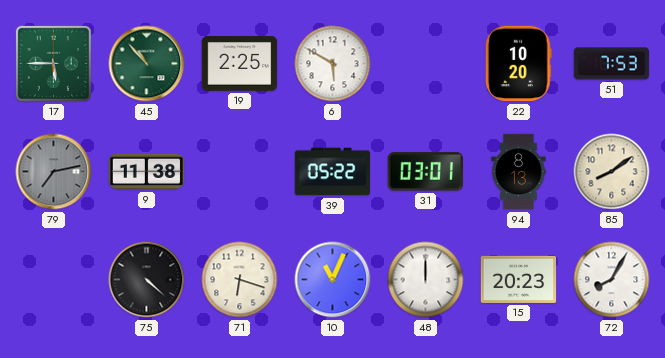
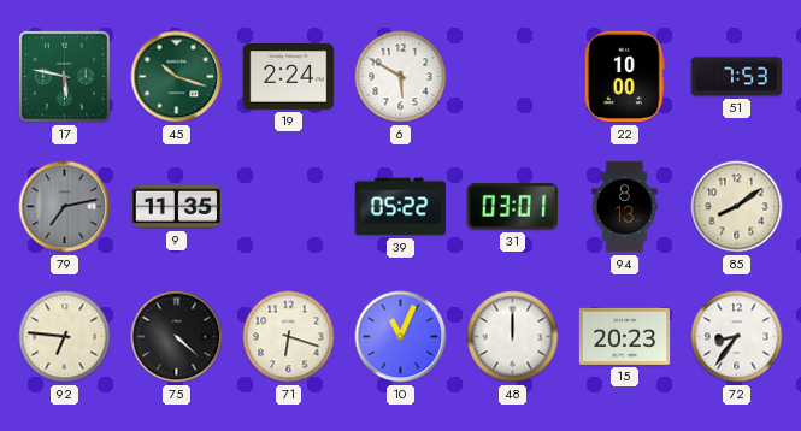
17: 5:45 -> 5:47 (64, 76)
45: 10:53 -> 10:18 (177, 77)
19: 2:25 -> 2:24 (289, 77)
22: 10:20 -> 10:00 (624, 77)
9: 11:38 -> 11:35 (177, 207)
92: none -> 6:46 (65, 337)
72: 8:05 -> 8:36 (737, 337)
